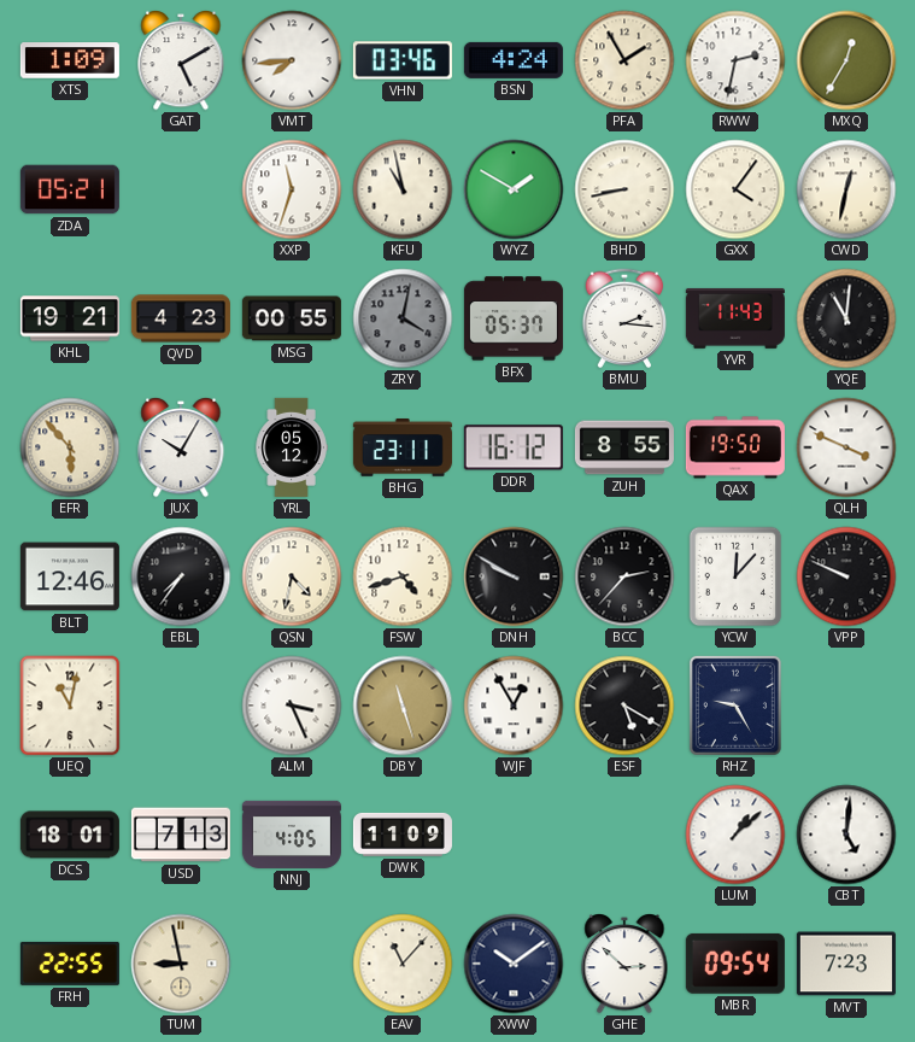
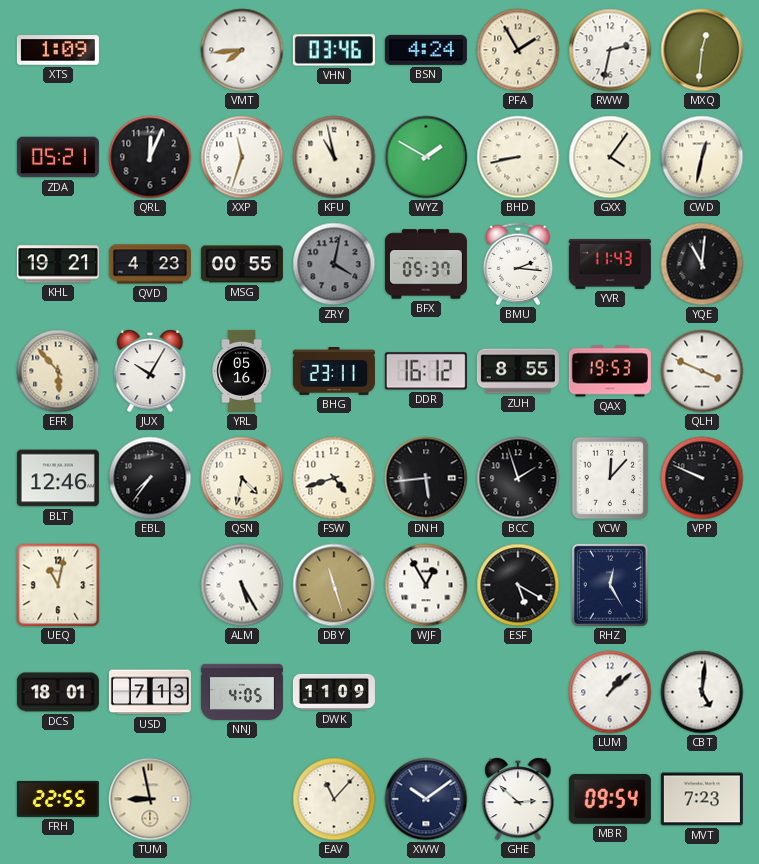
GAT: 5:10 -> none (181, 62)
MXQ: 12:35 -> 12:31 (702, 50)
QRL: none -> 12:04 (150, 157)
YRL: 05:12 -> 05:16 (242, 371)
QAX: 19:50 -> 19:53 (610, 371)
DNH: 9:50 -> 5:44 (426, 478)
BCC: 2:37 -> 1:57 (518, 478)
ALM: 3:26 -> 5:25 (242, 585)
RHZ: 9:25 -> 12:25 (610, 585)
